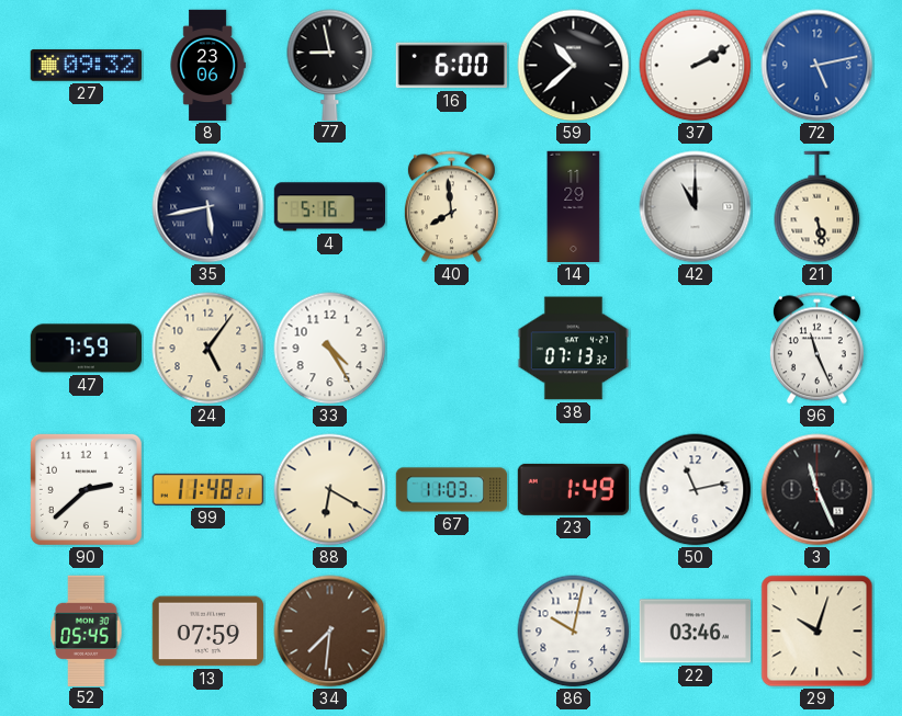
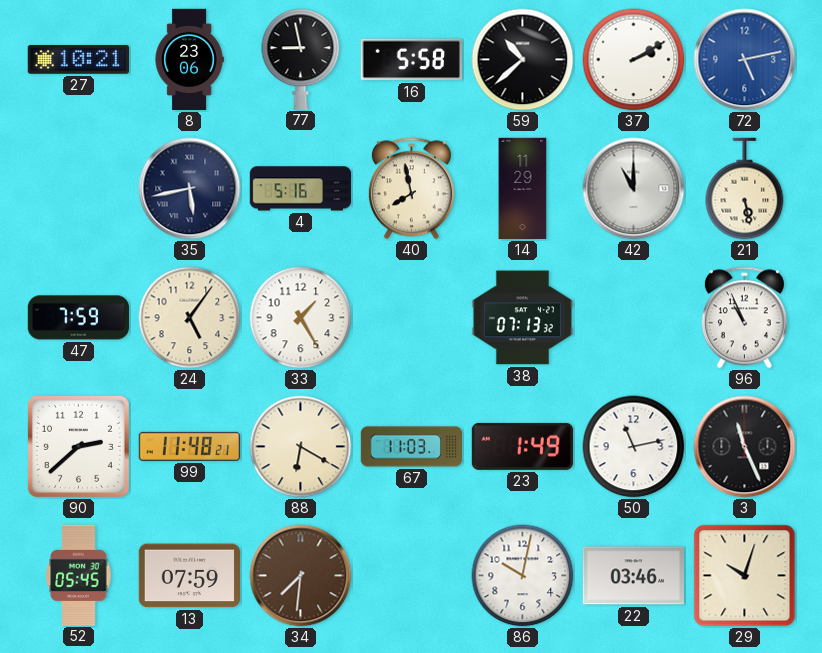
27: 09:32 -> 10:21 (78, 60)
16: 6:00 -> 5:58 (411, 60)
40: 7:59 -> 7:58 (411, 189)
33: 4:25 -> 1:25 (301, 318)
96: 11:26 -> 10:56 (744, 318)
